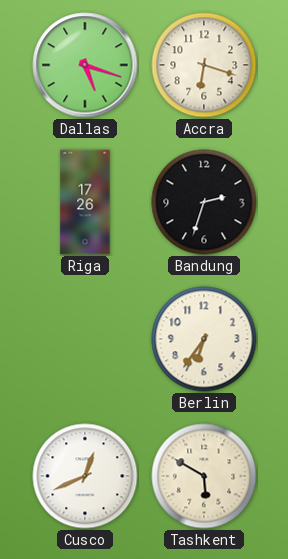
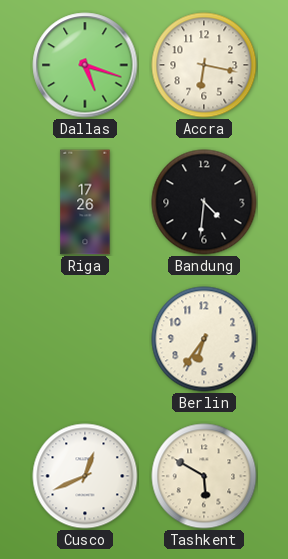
Accra: 6:18 -> 6:17 (204, 65)
Bandung: 2:33 -> 4:31 (204, 202)
